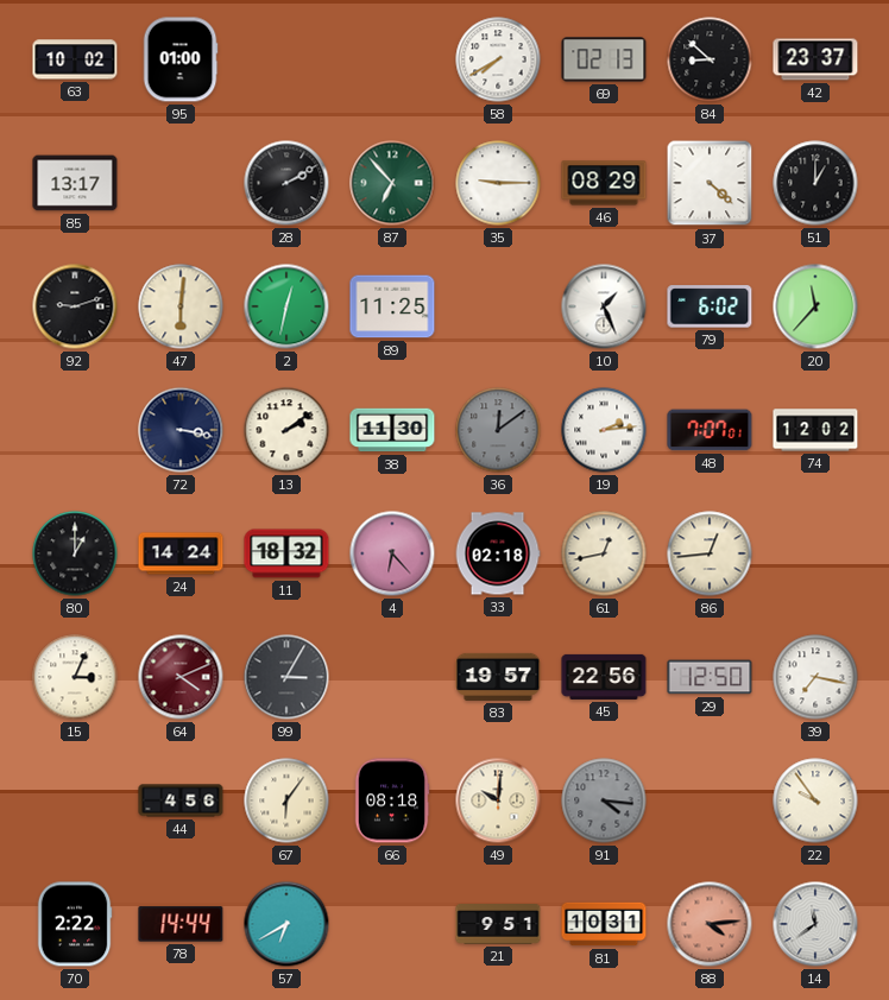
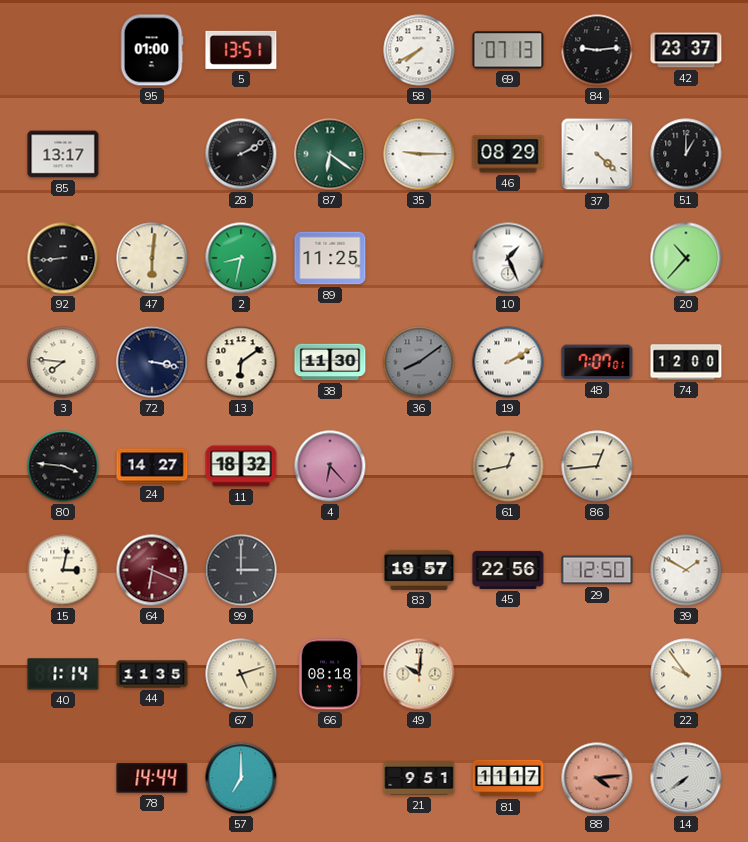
63: 10:02 -> none (75, 59)
5: none -> 13:51 (241, 50)
69: 02:13 -> 07:13 (508, 50)
84: 8:52 -> 9:14 (597, 50)
87: 6:53 -> 6:21 (330, 154)
92: 9:12 -> 8:44 (63, 258)
2: 12:32 -> 8:32 (241, 258)
79: 6:02 -> none (710, 306)
20: 11:37 -> 10:37 (686, 258)
3: none -> 7:46 (63, 362)
13: 2:09 -> 6:09 (241, 362)
36: 12:09 -> 8:09 (419, 362)
19: 2:14 -> 2:10 (508, 362)
74: 12:02 -> 12:00 (686, 362)
80: 1:00 -> 3:46 (63, 466)
24: 14:24 -> 14:27 (152, 466)
33: 02:18 -> none (498, 553)
15: 3:04 -> 3:02 (63, 570)
64: 4:11 -> 6:19 (152, 570)
99: 3:05 -> 3:00 (241, 570)
39: 7:17 -> 1:50 (686, 570)
40: none -> 1:14 (63, 674)
44: 4:56 -> 11:35 (152, 674)
67: 6:06 -> 5:12 (241, 674)
91: 4:16 -> none (604, 800)
70: 2:22 -> none (75, 924)
57: 6:40 -> 7:00 (241, 778)
81: 10:31 -> 11:17 (508, 778)
14: 11:39 -> 7:39 (686, 778)
